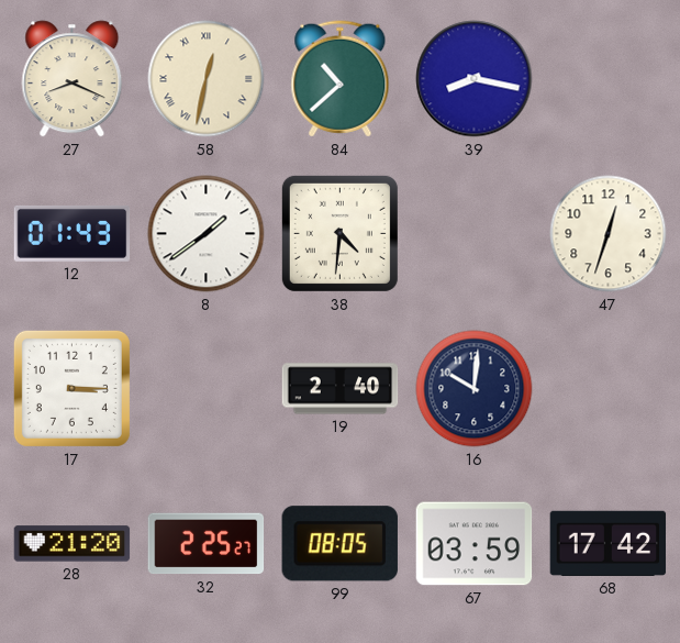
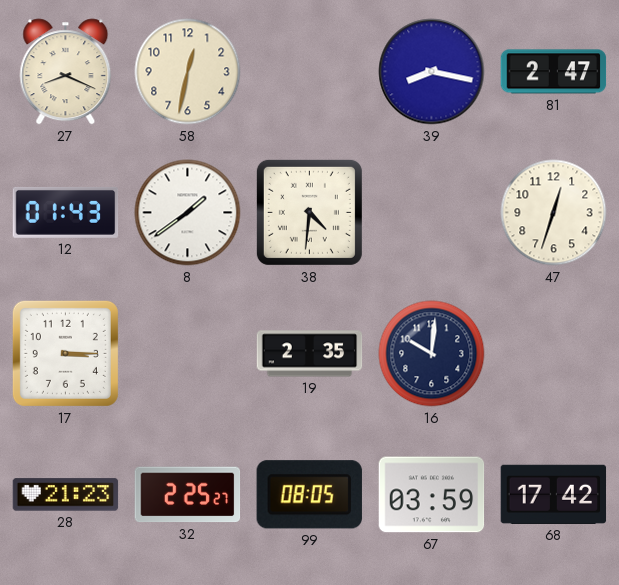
58 numerals: Roman -> Arabic (188, 72)
84: 10:38 -> none (341, 79)
81: none -> 2:47 (554, 72)
19: 2:40 -> 2:35 (310, 354)
28: 21:20 -> 21:23 (66, 495)
